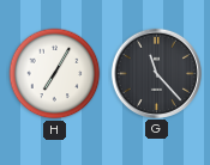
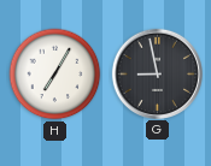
G: 11:23 -> 8:58 (157, 73)
